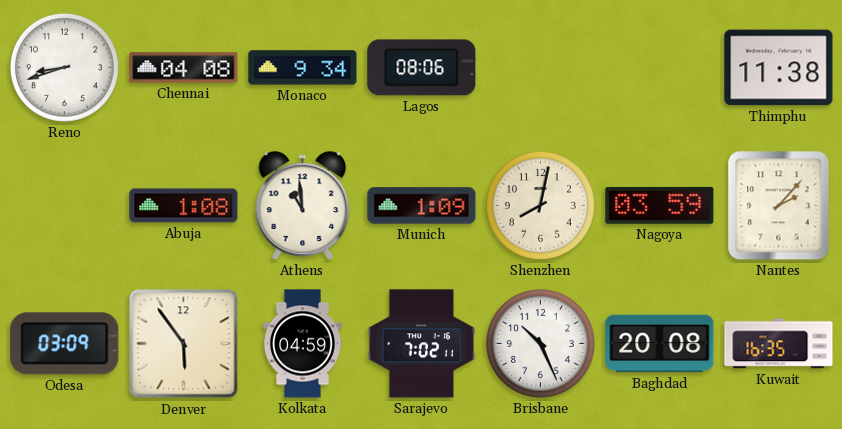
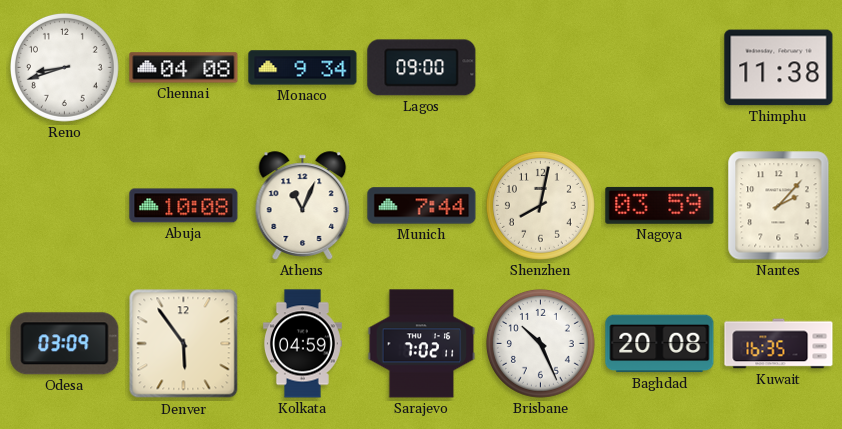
Lagos: 08:06 -> 09:00 (422, 68)
Abuja: 1:08 -> 10:08 (184, 206)
Athens: 10:59 -> 11:04 (303, 206)
Munich: 1:09 -> 7:44 (422, 206)
